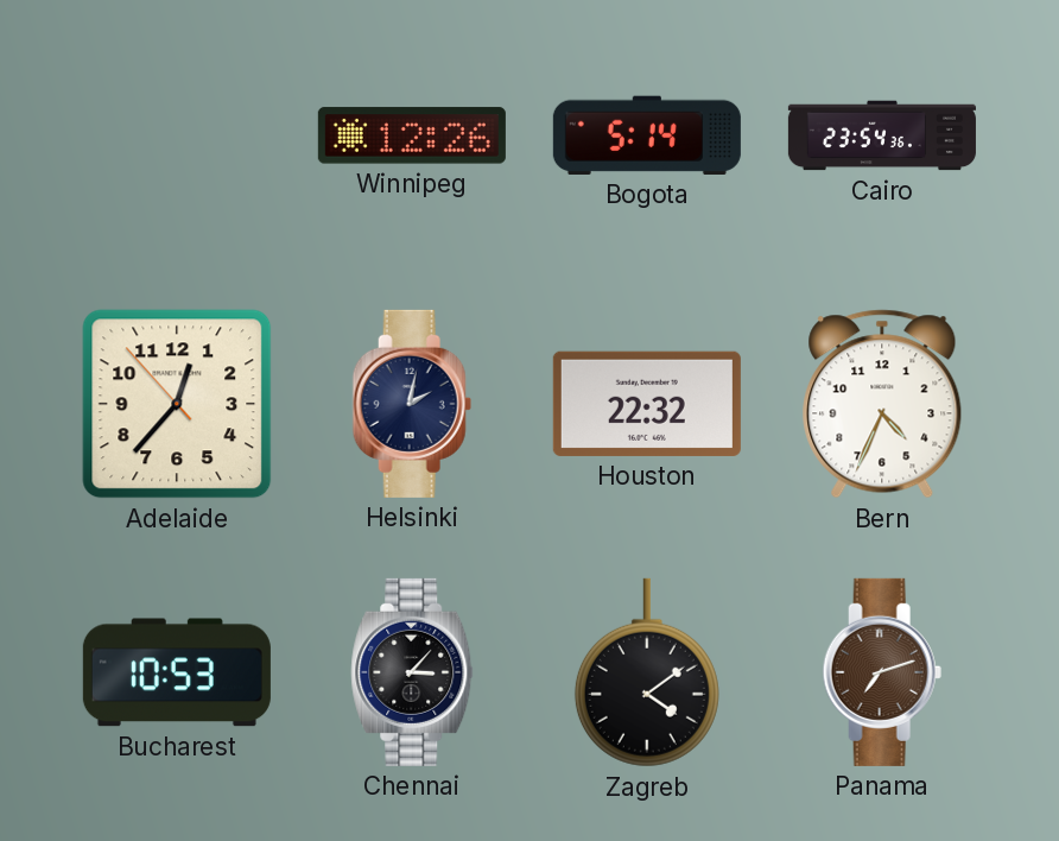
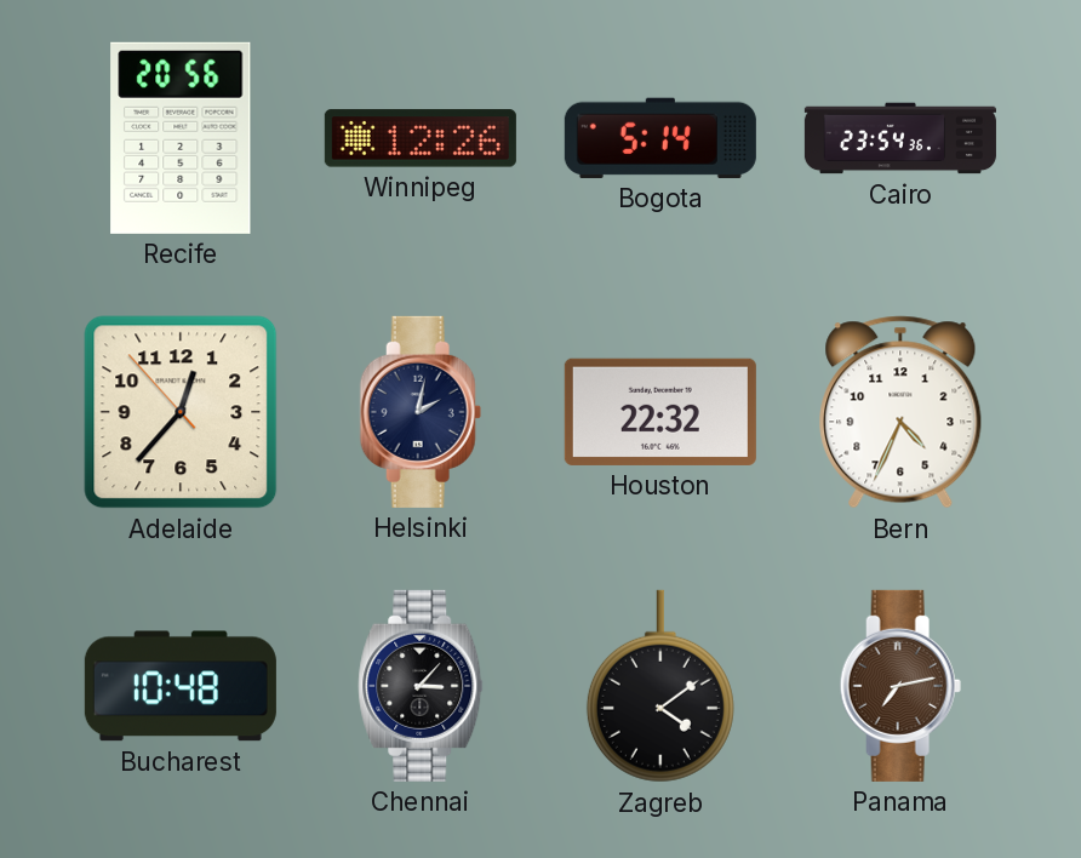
Recife: none -> 20:56 (181, 138)
Bucharest: 10:53 -> 10:48 (181, 686)
Panama: 7:12 -> 7:13 (900, 686)
